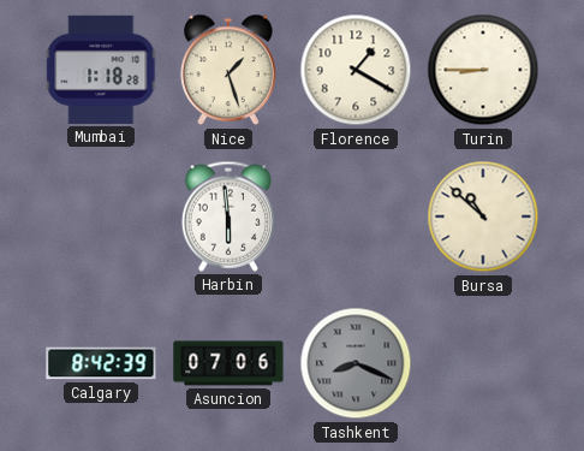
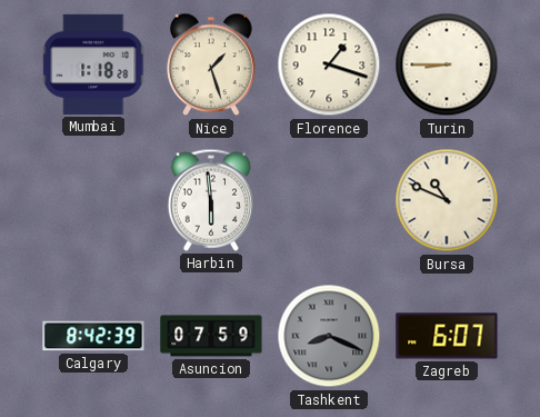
Florence: 1:20 -> 1:18 (329, 64)
Bursa: 10:52 -> 10:49 (447, 200)
Asuncion: 07:06 -> 07:59 (211, 336)
Zagreb: none -> 6:07 (447, 336)
